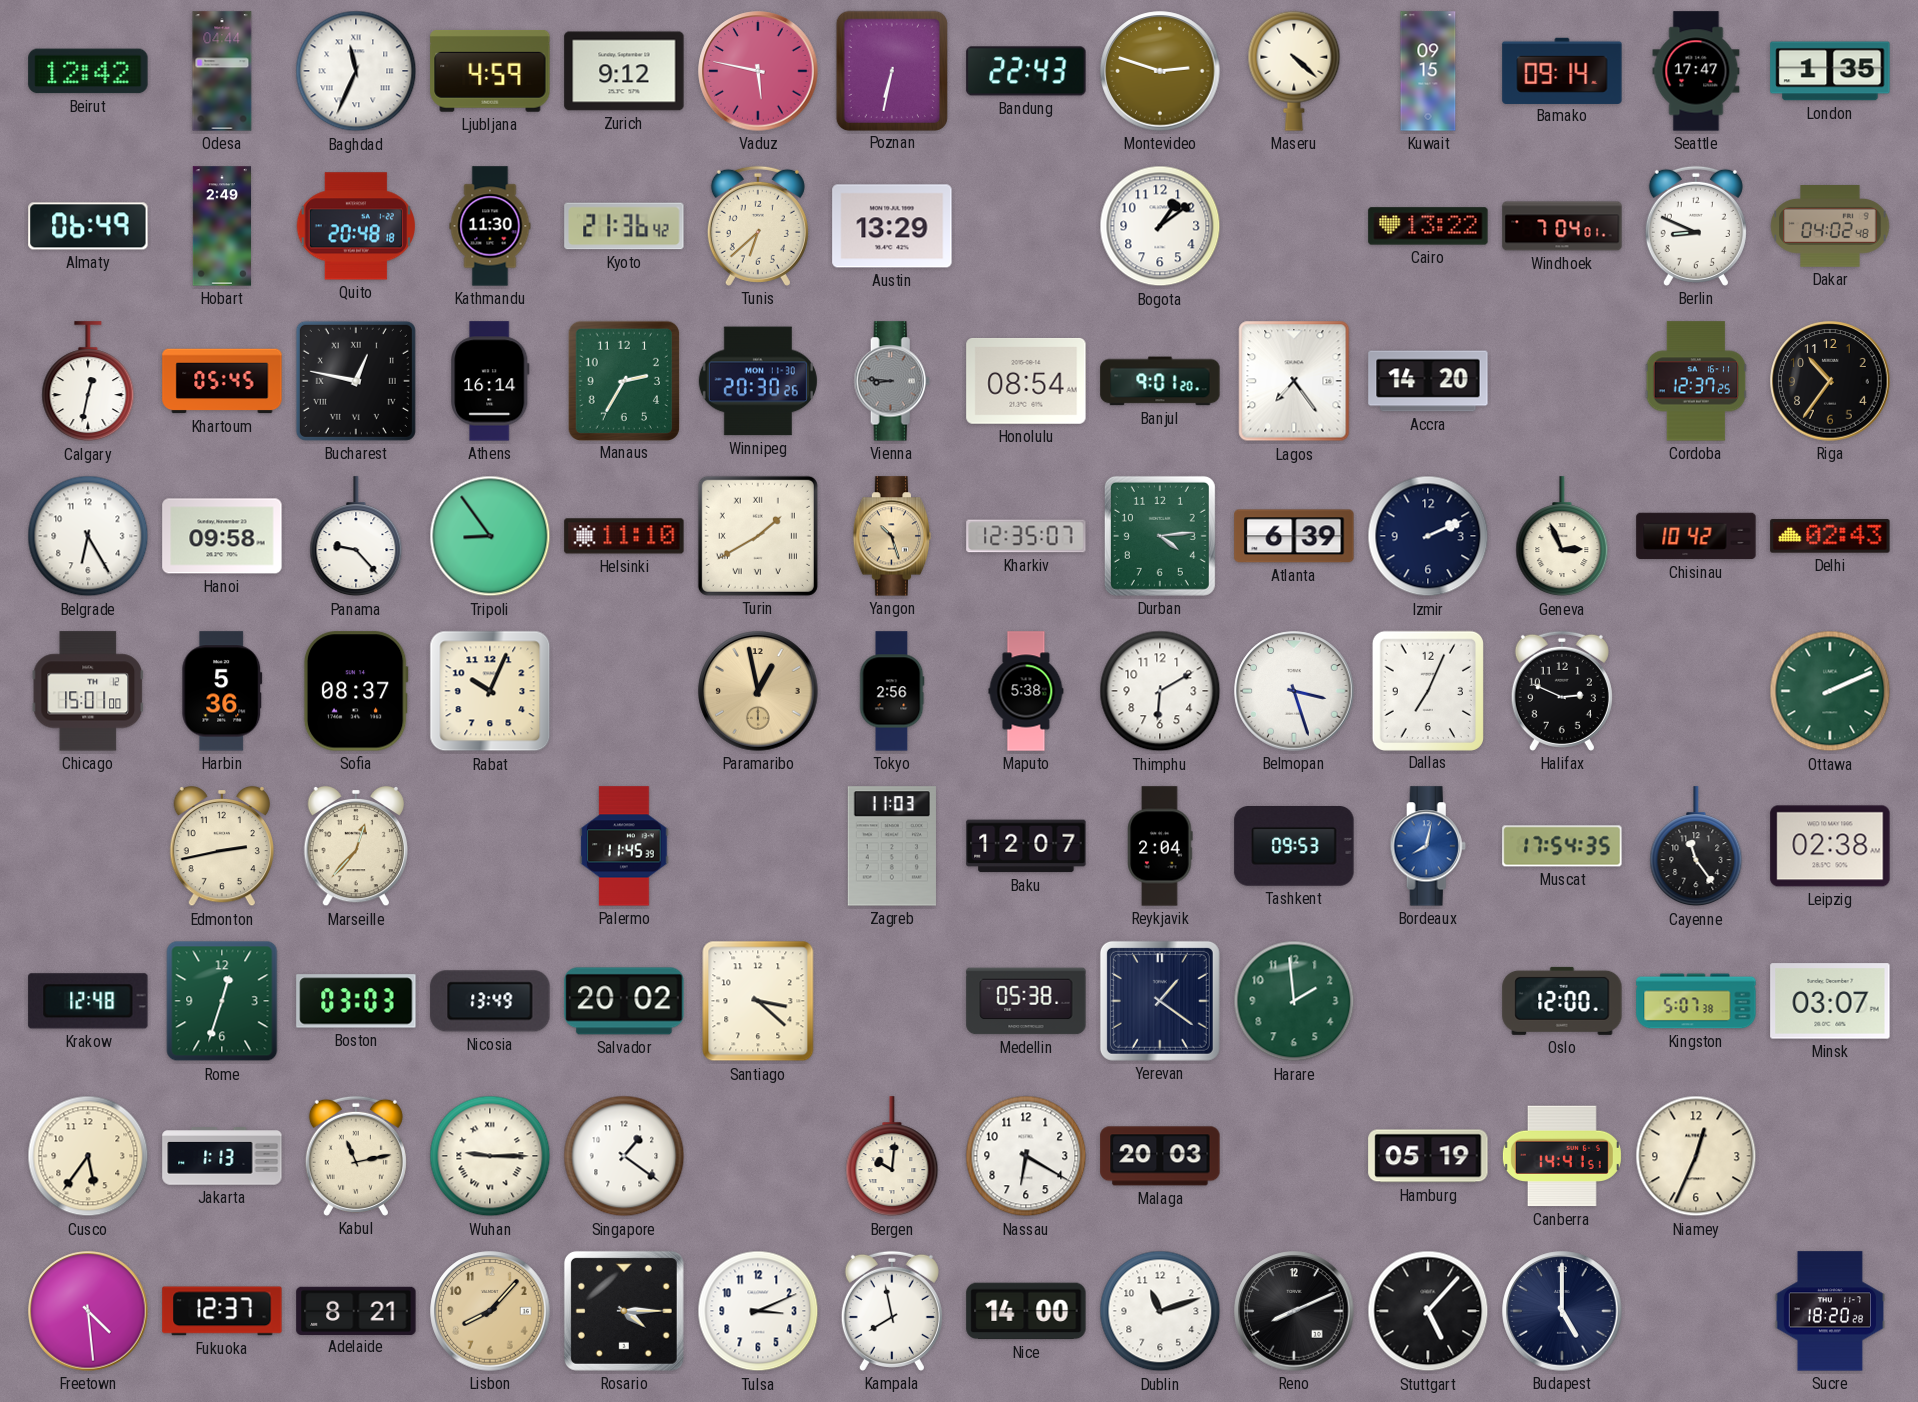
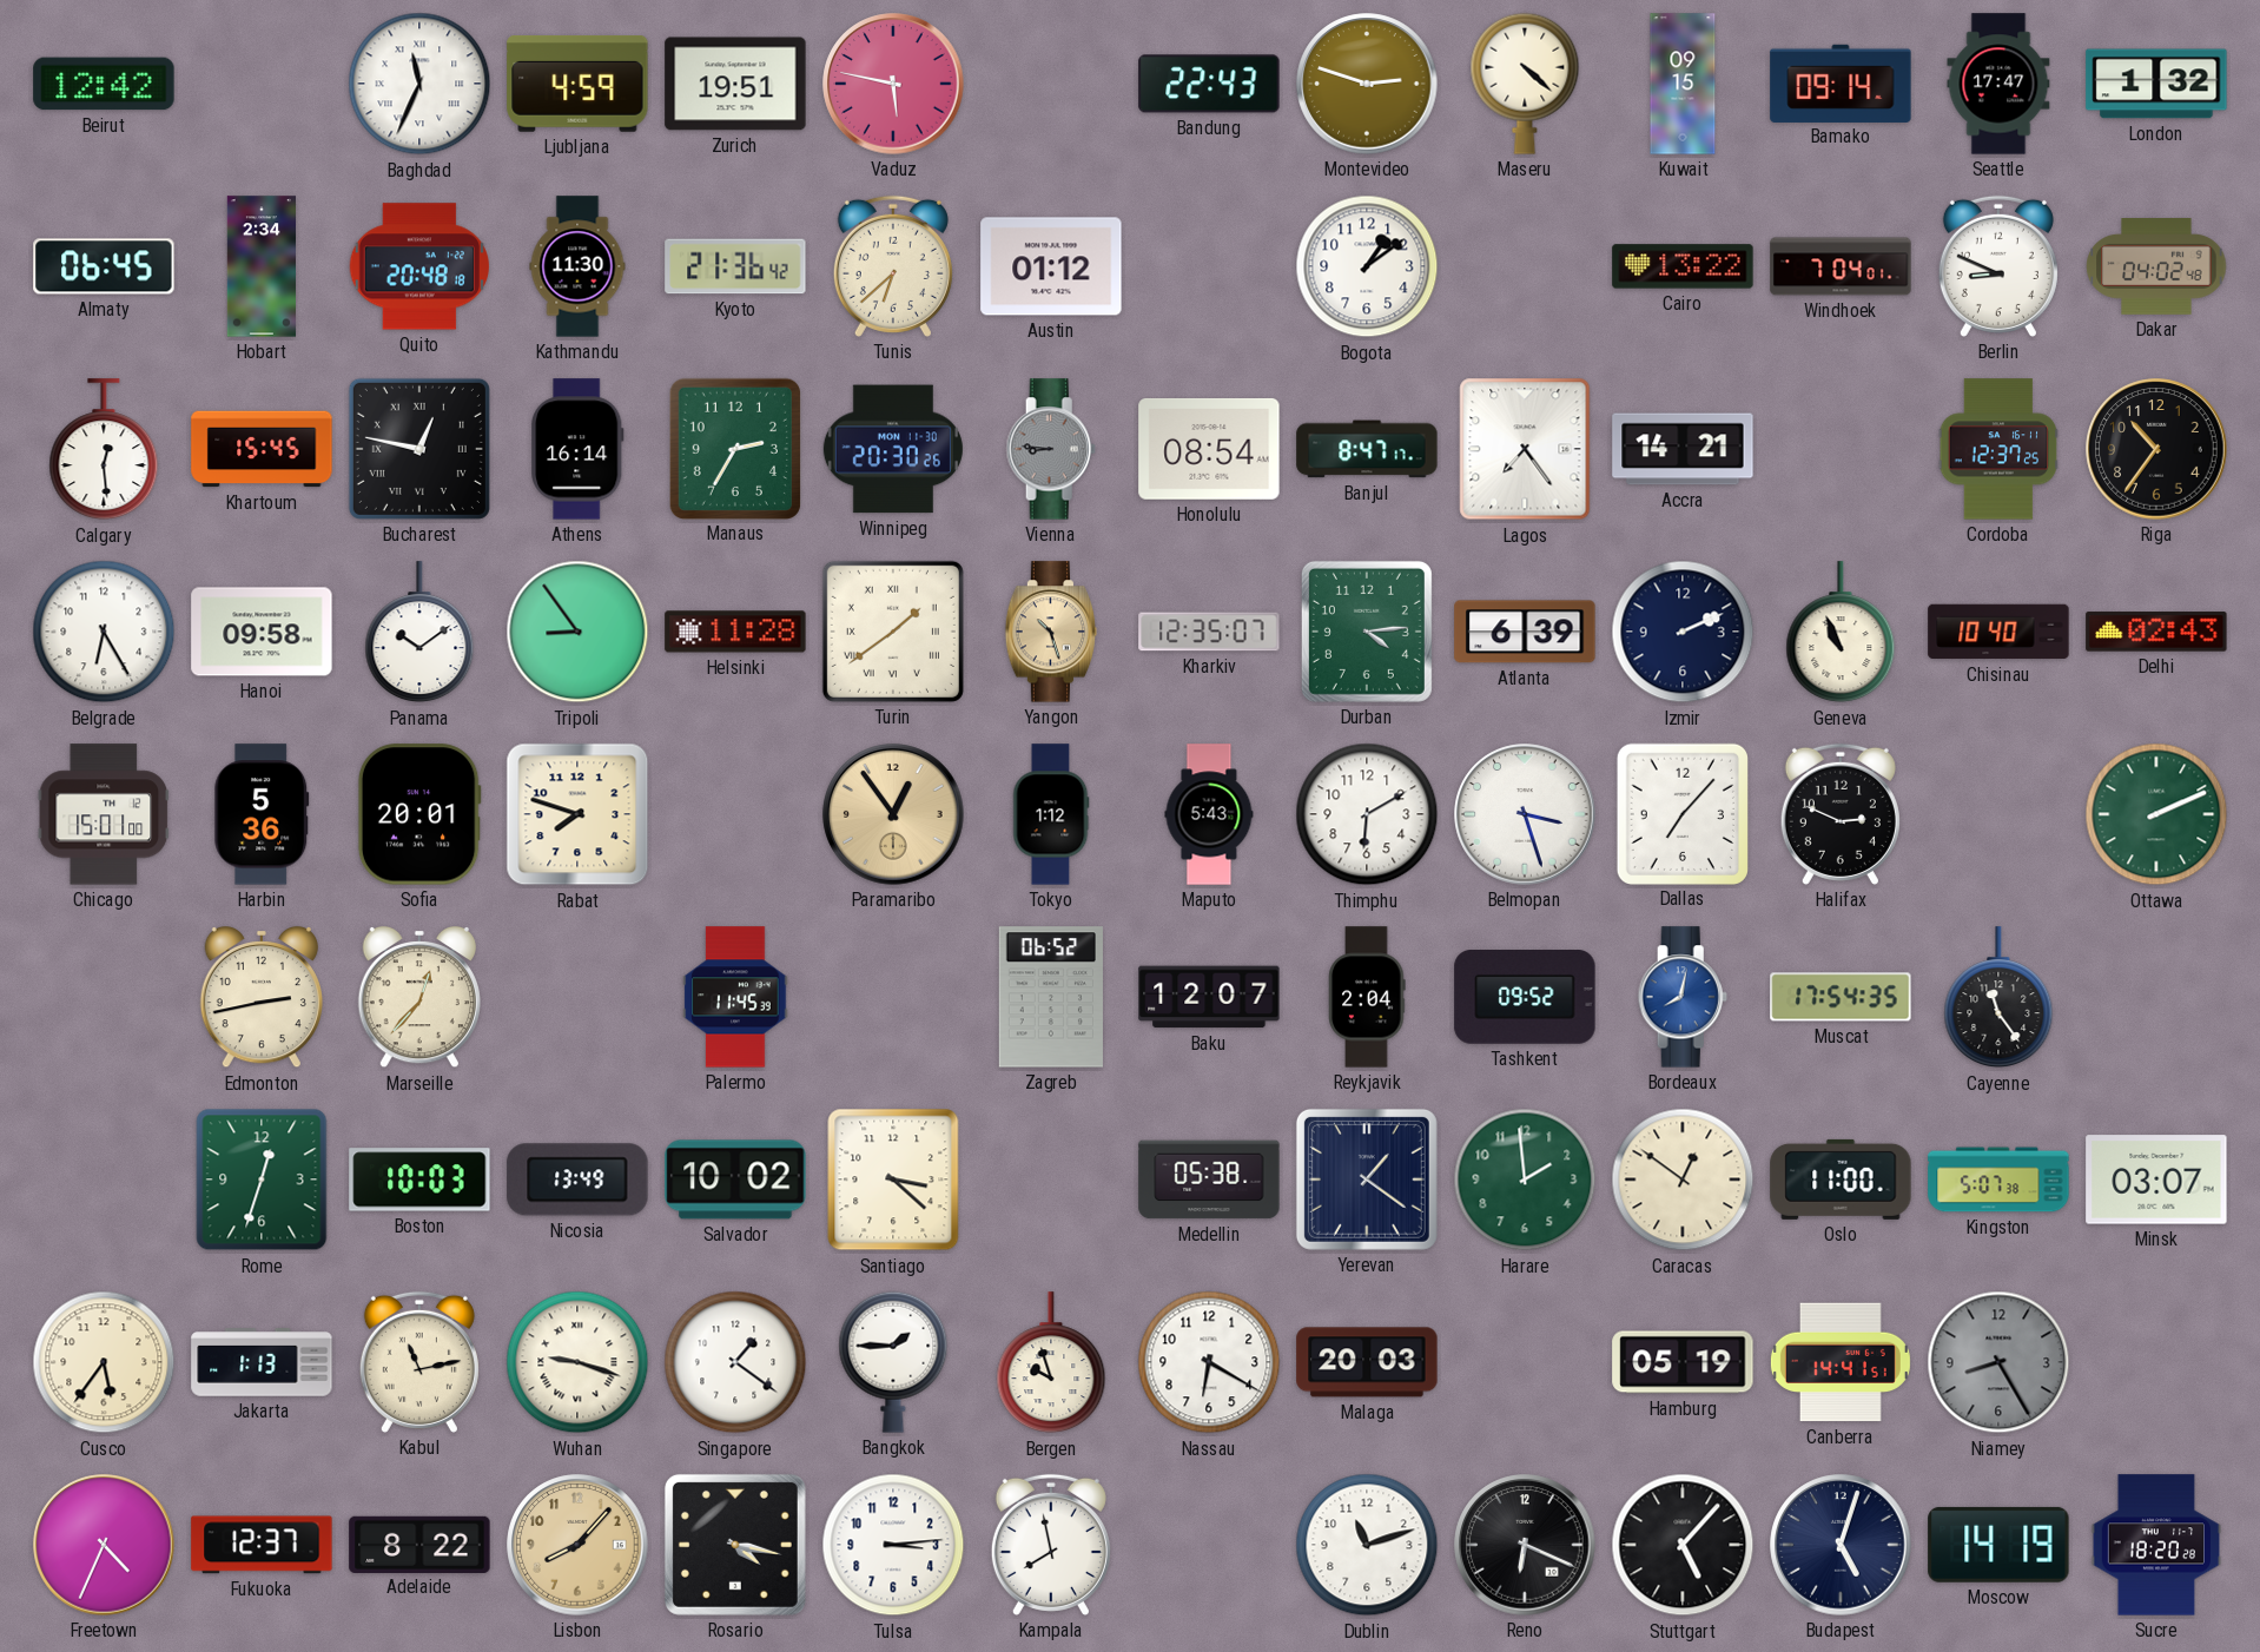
Odesa: 04:44 -> none (222, 71)
Zurich: 9:12 -> 19:51 (735, 84)
Poznan: 6:32 -> none (892, 70)
London: 1:35 -> 1:32 (2156, 84)
Almaty: 06:49 -> 06:45 (104, 266)
Hobart: 2:49 -> 2:34 (260, 266)
Austin: 13:29 -> 01:12 (1051, 266)
Calgary: 12:32 -> 12:29 (104, 450)
Khartoum: 05:45 -> 15:45 (262, 449)
Banjul: 9:01 -> 8:47 (1367, 449)
Accra: 14:20 -> 14:21 (1683, 449)
Panama: 9:23 -> 10:09 (419, 633)
Helsinki: 11:10 -> 11:28 (735, 632)
Turin: 1:40 -> 1:39 (893, 632)
Geneva: 2:56 -> 10:56 (1841, 633)
Chisinau: 10:42 -> 10:40 (1998, 632)
Sofia: 08:37 -> 20:01 (419, 814)
Rabat: 10:04 -> 7:48 (577, 814)
Paramaribo: 12:58 -> 12:54 (893, 814)
Tokyo: 2:56 -> 1:12 (1051, 814)
Maputo: 5:38 -> 5:43 (1209, 814)
Dallas: 7:04 -> 7:07 (1683, 813)
Zagreb: 11:03 -> 06:52 (1051, 997)
Tashkent: 09:53 -> 09:52 (1525, 998)
Leipzig: 02:38 -> none (1830, 846)
Krakow: 12:48 -> none (88, 1001)
Boston: 03:03 -> 10:03 (419, 1179)
Salvador: 20:02 -> 10:02 (735, 1179)
Caracas: none -> 12:51 (1683, 1179)
Oslo: 12:00 -> 11:00 (1841, 1179)
Wuhan: 9:15 -> 9:18 (577, 1362)
Bangkok: none -> 1:45 (893, 1362)
Bergen: 10:01 -> 9:57 (1051, 1363)
Niamey: 12:34 -> 8:25 (1998, 1362)
Niamey dial: cream -> grey (1998, 1362)
Freetown: 4:29 -> 4:34 (104, 1545)
Adelaide: 8:21 -> 8:22 (419, 1544)
Rosario: 4:15 -> 4:17 (735, 1545)
Tulsa: 3:11 -> 3:14 (893, 1545)
Nice: 14:00 -> none (1026, 1311)
Reno: 8:11 -> 6:19 (1525, 1545)
Budapest: 5:00 -> 5:03 (1841, 1545)
Moscow: none -> 14:19 (1998, 1545)
